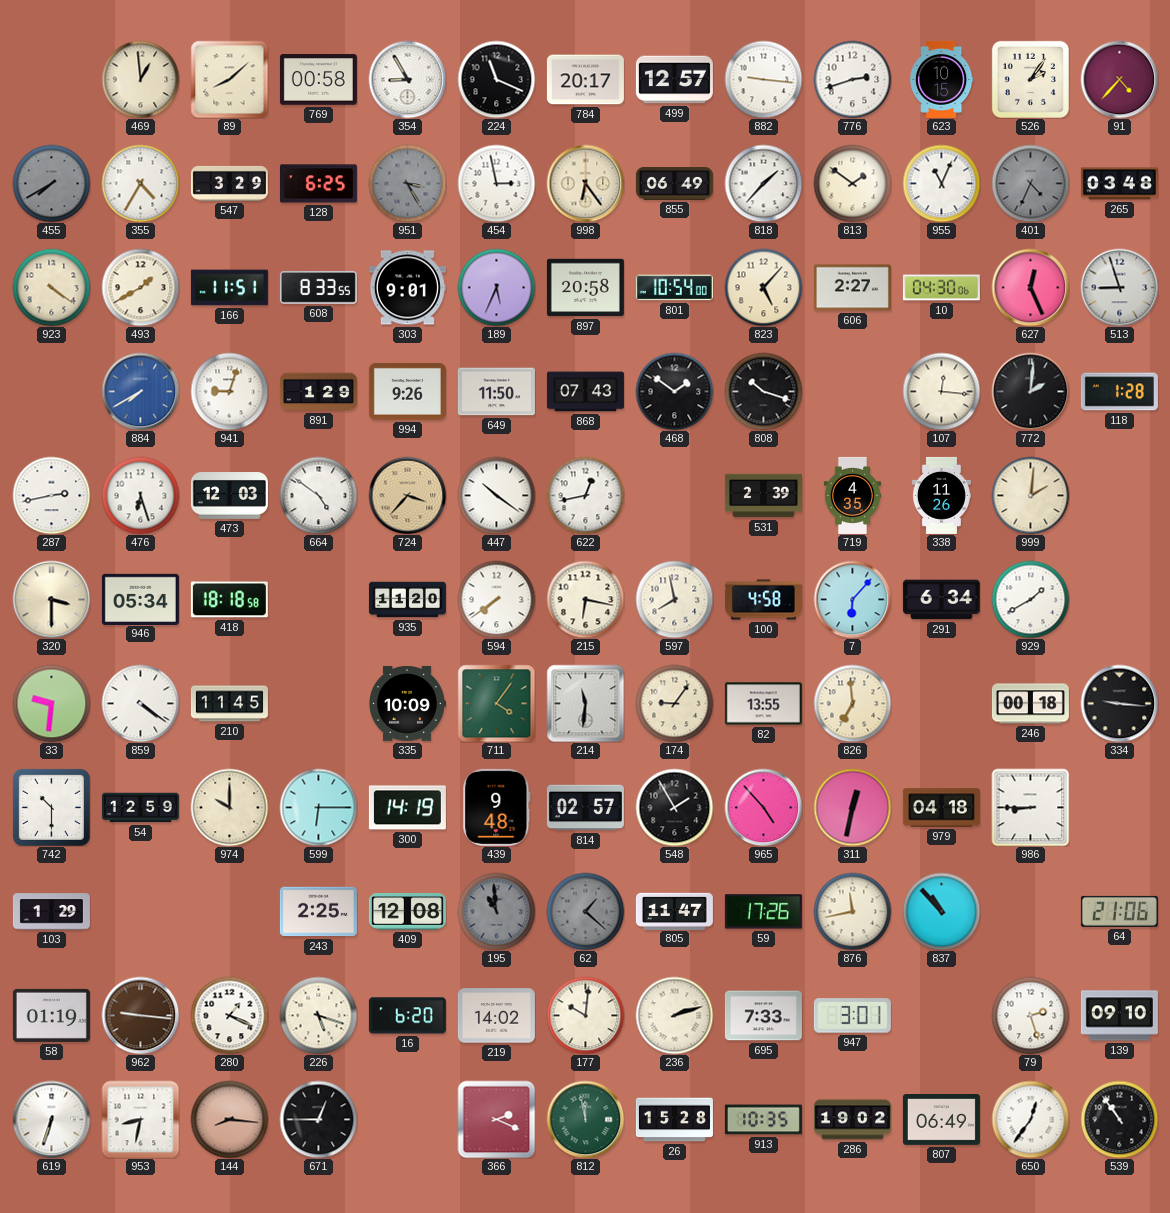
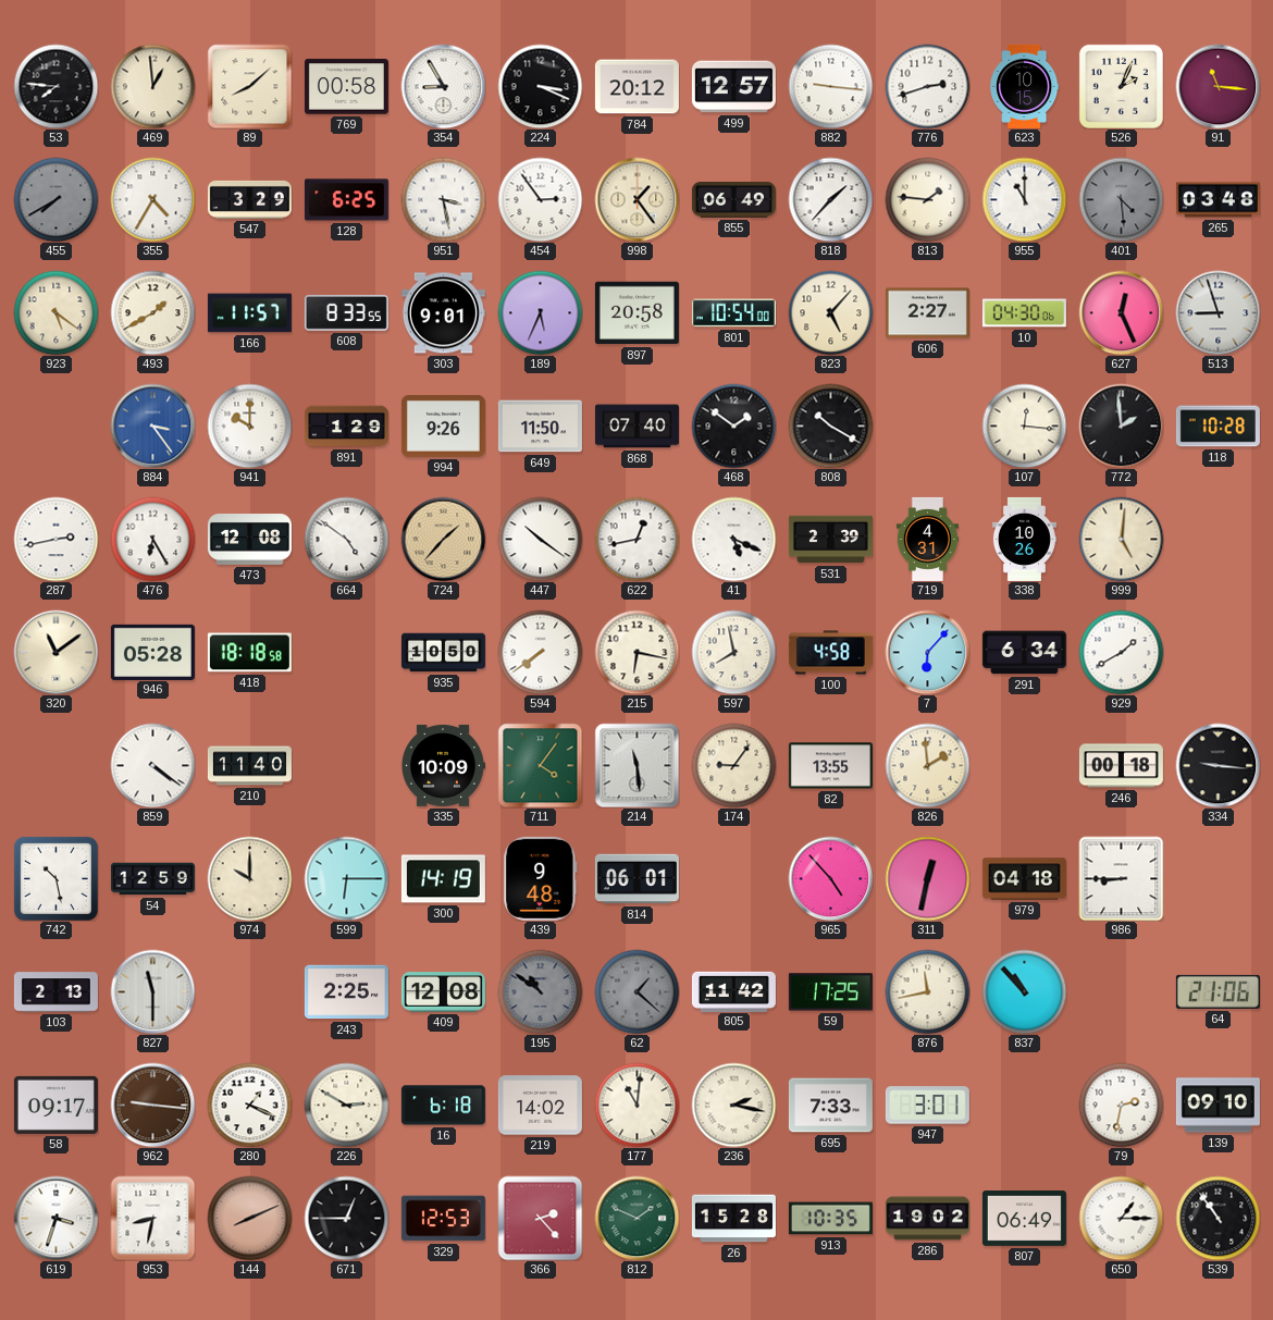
53: none -> 7:46 (55, 86)
224: 11:19 -> 3:19 (540, 86)
784: 20:17 -> 20:12 (636, 87)
526: 2:06 -> 2:04 (1121, 86)
91: 4:37 -> 11:16 (1218, 86)
951: 3:25 -> 3:28 (443, 199)
951 dial: grey -> white (443, 199)
454: 2:58 -> 2:54 (540, 199)
998: 6:24 -> 1:24 (636, 199)
813: 1:51 -> 1:46 (927, 199)
955: 11:04 -> 11:00 (1024, 199)
401: 4:34 -> 4:29 (1121, 199)
923: 4:21 -> 5:21 (55, 312)
166: 11:51 -> 11:57 (249, 313)
884: 7:40 -> 3:24 (152, 425)
941: 9:03 -> 10:00 (249, 425)
868: 07:43 -> 07:40 (636, 427)
808: 10:18 -> 10:20 (830, 425)
772: 2:01 -> 1:59 (1121, 425)
118: 1:28 -> 10:28 (1218, 427)
476: 6:27 -> 6:25 (152, 539)
473: 12:03 -> 12:08 (249, 540)
724: 3:37 -> 1:37 (443, 539)
41: none -> 5:19 (733, 539)
719: 4:35 -> 4:31 (927, 539)
338: 11:26 -> 10:26 (1024, 539)
999: 2:01 -> 5:01 (1121, 539)
320: 3:30 -> 11:09 (55, 652)
946: 05:34 -> 05:28 (152, 652)
935: 11:20 -> 10:50 (443, 653)
33: 9:31 -> none (51, 703)
210: 11:45 -> 11:40 (249, 766)
214: 11:31 -> 11:29 (636, 765)
826: 6:59 -> 1:59 (927, 765)
742: 10:30 -> 10:28 (55, 878)
814: 02:57 -> 06:01 (636, 879)
548: 1:55 -> none (674, 807)
103: 1:29 -> 2:13 (55, 992)
827: none -> 11:30 (152, 991)
195: 10:59 -> 10:51 (540, 991)
805: 11:47 -> 11:42 (733, 991)
59: 17:26 -> 17:25 (830, 992)
58: 01:19 -> 09:17 (55, 1105)
226: 5:18 -> 2:50 (346, 1105)
16: 6:20 -> 6:18 (443, 1106)
177: 10:01 -> 11:01 (636, 1105)
236: 2:12 -> 2:17 (733, 1105)
79: 2:27 -> 2:32 (1121, 1105)
619: 6:33 -> 3:33 (55, 1218)
144: 8:16 -> 8:11 (249, 1218)
329: none -> 12:53 (443, 1219)
366: 2:19 -> 2:23 (540, 1218)
812: 11:58 -> 1:49 (636, 1218)
650: 12:36 -> 1:15 (1121, 1218)
